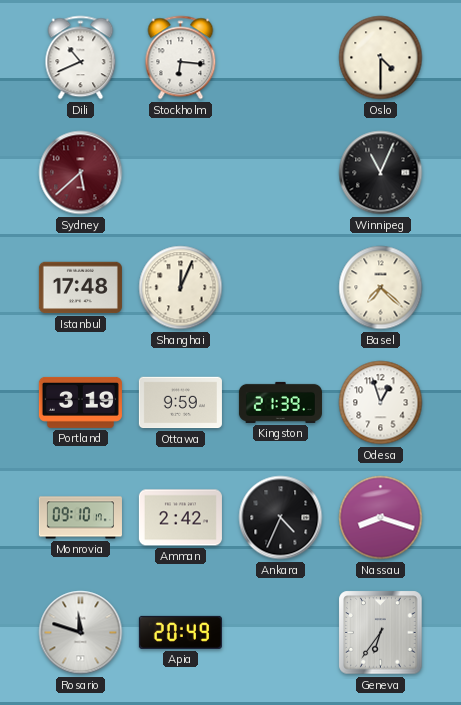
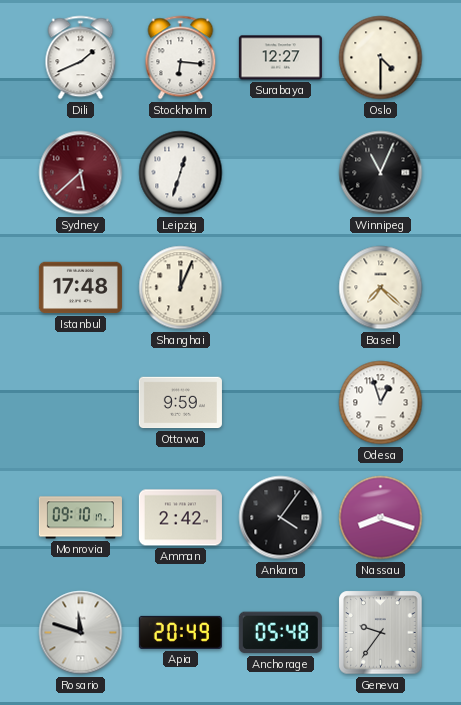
Dili: 10:41 -> 1:41 (81, 58)
Surabaya: none -> 12:27 (280, 58)
Leipzig: none -> 12:33 (181, 173)
Portland: 3:19 -> none (80, 402)
Kingston: 21:39 -> none (280, 402)
Ankara: 4:34 -> 4:06 (281, 518)
Anchorage: none -> 05:48 (280, 633)
Geneva: 6:36 -> 9:36 (381, 633)
